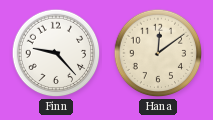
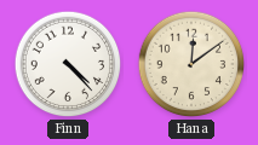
Finn: 9:23 -> 4:23 (68, 64)
